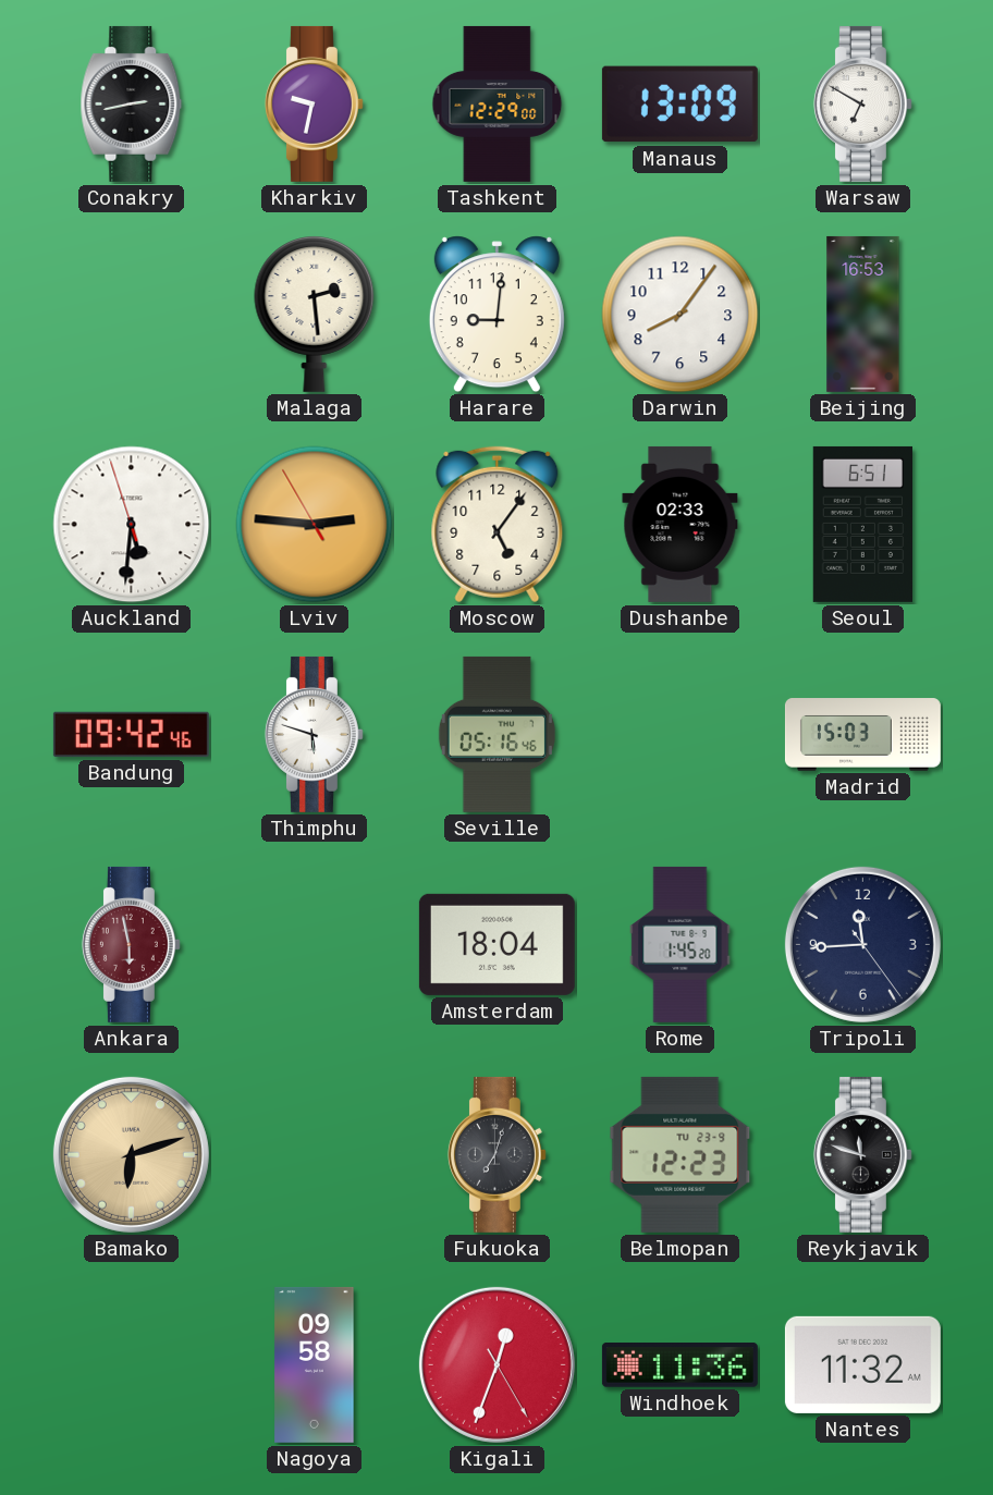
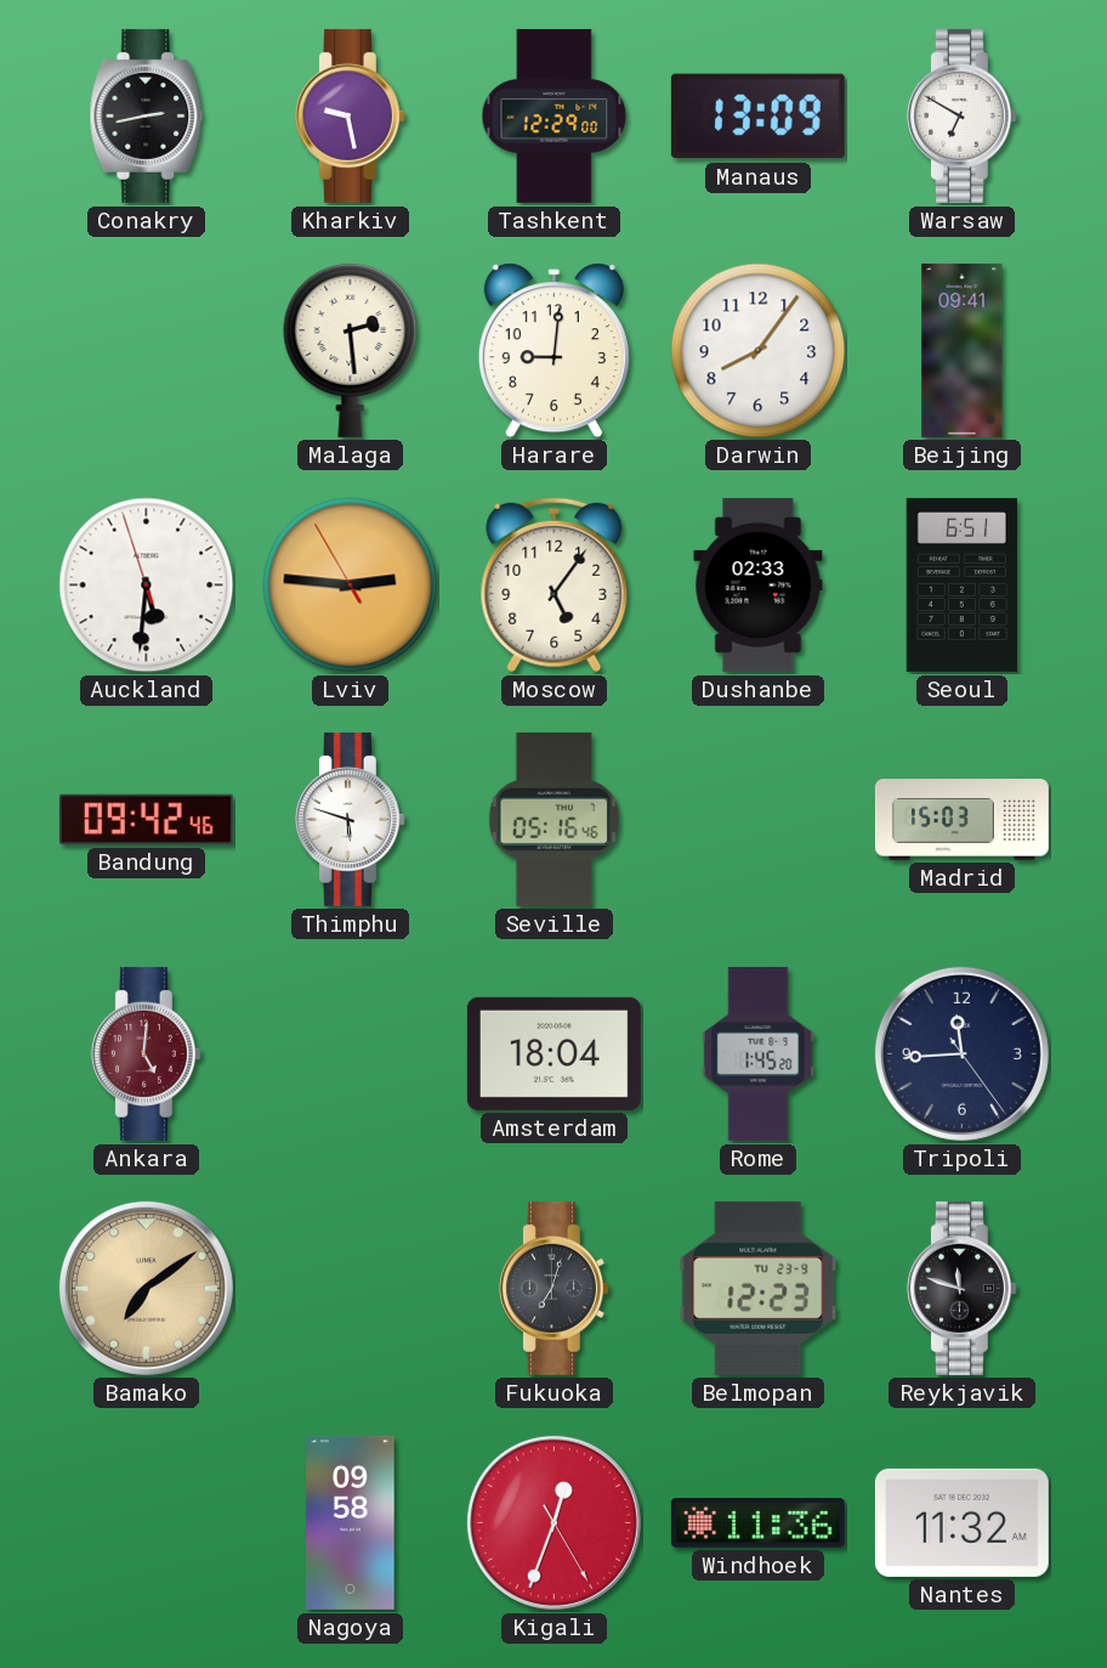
Kharkiv: 9:32 -> 9:28 (350, 115)
Beijing: 16:53 -> 09:41 (963, 350)
Ankara: 5:58 -> 5:01 (146, 1053)
Bamako: 6:12 -> 7:09 (146, 1288)
